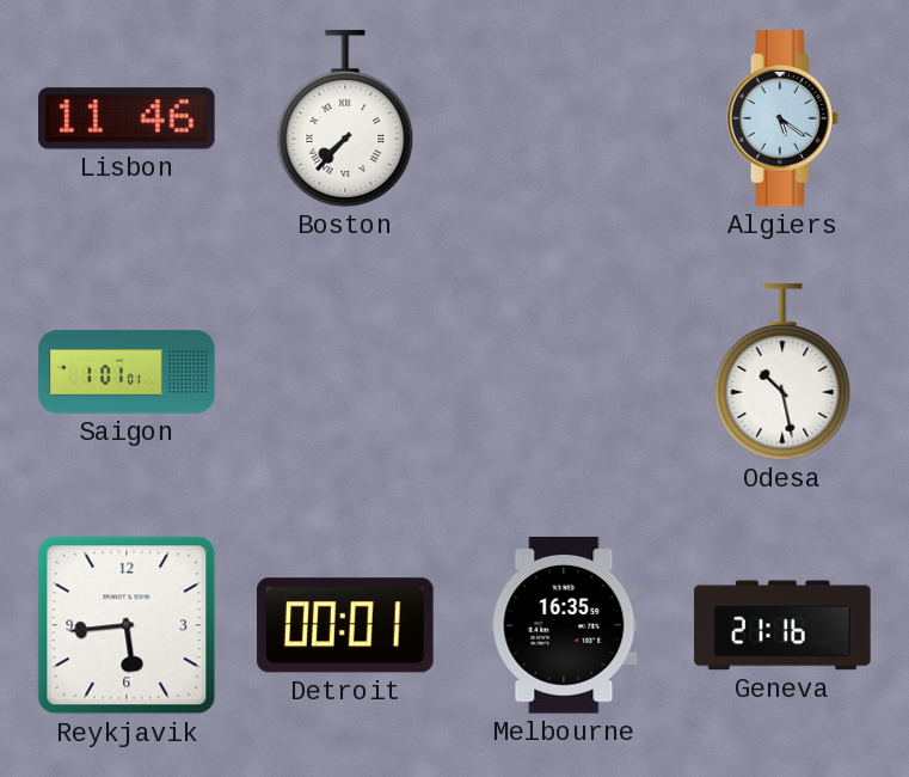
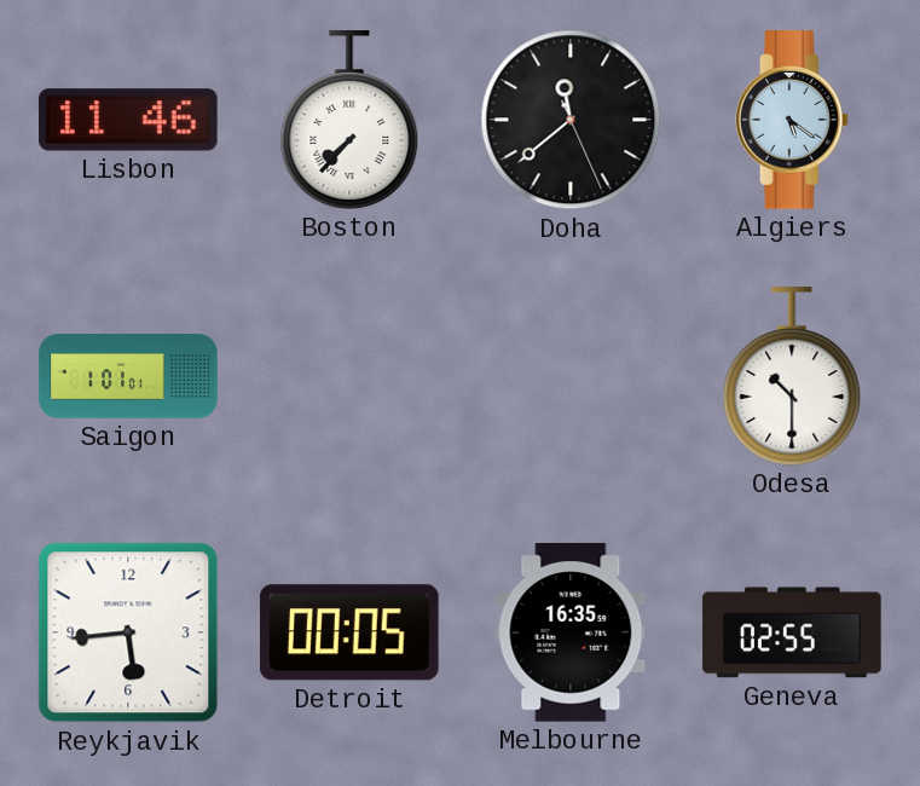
Doha: none -> 11:38 (571, 120)
Odesa: 10:28 -> 10:30 (792, 376)
Detroit: 00:01 -> 00:05 (351, 632)
Geneva: 21:16 -> 02:55 (792, 632)
